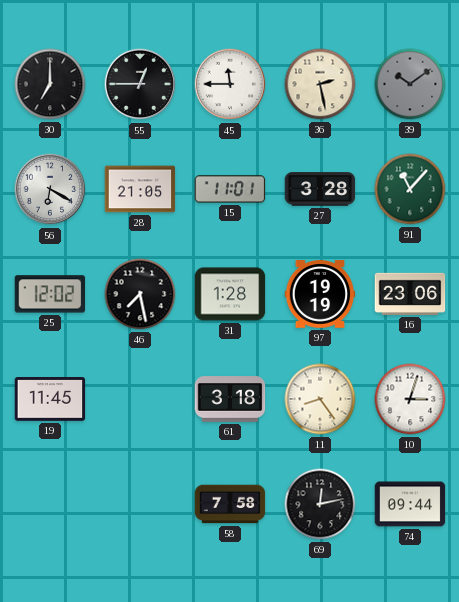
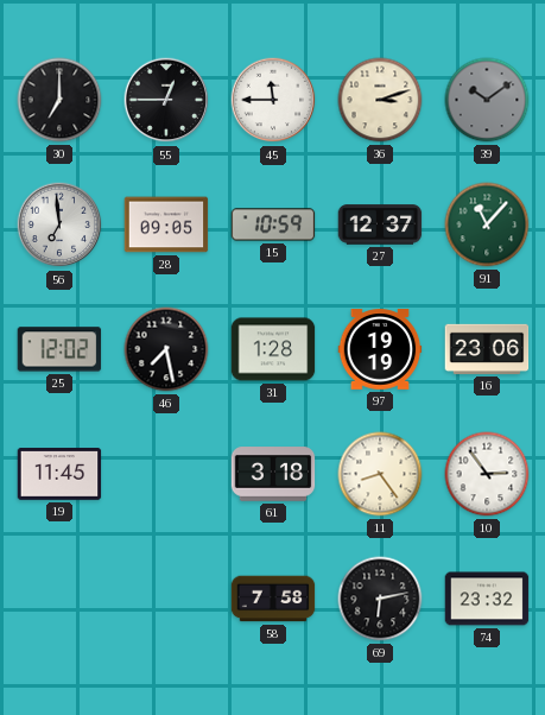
36: 2:28 -> 3:12 (380, 100)
56: 6:20 -> 6:59 (59, 224)
28: 21:05 -> 09:05 (166, 224)
15: 11:01 -> 10:59 (273, 224)
27: 3:28 -> 12:37 (380, 224)
10: 3:03 -> 2:54 (487, 474)
69: 12:13 -> 6:13 (380, 599)
74: 09:44 -> 23:32 (487, 599)
